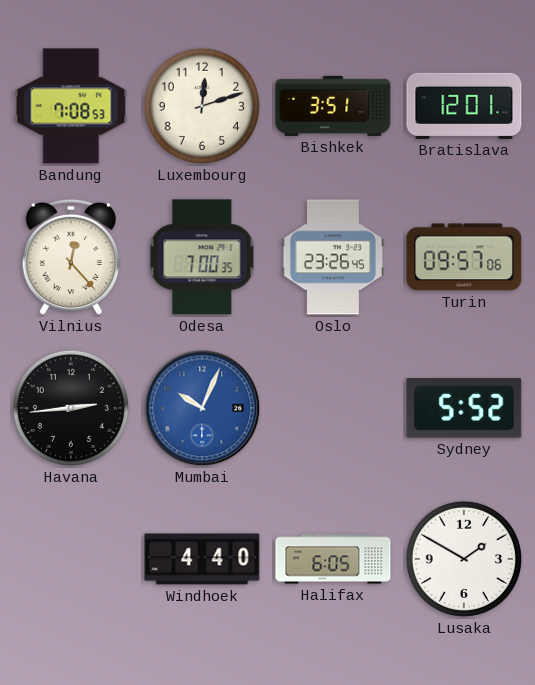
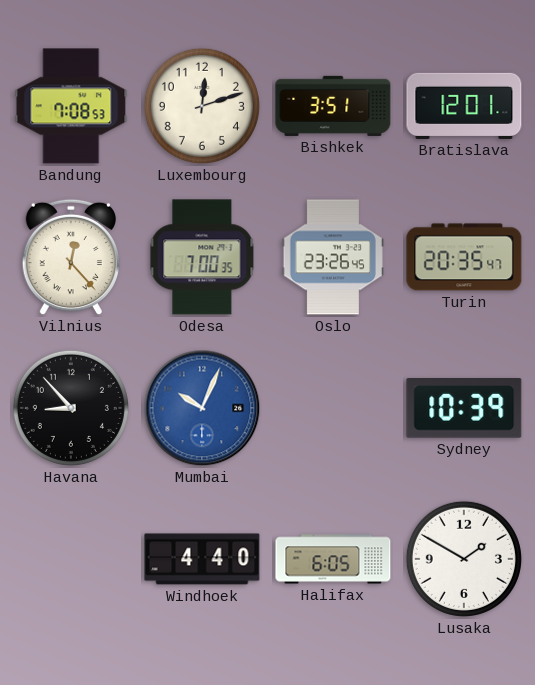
Turin: 09:57 -> 20:35 (464, 257)
Havana: 2:44 -> 8:53 (71, 408)
Sydney: 5:52 -> 10:39 (464, 408)
